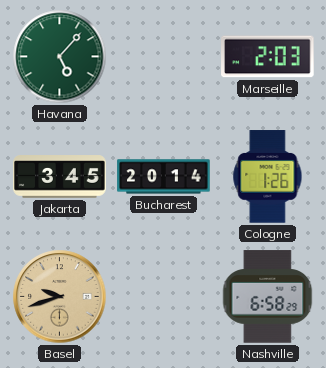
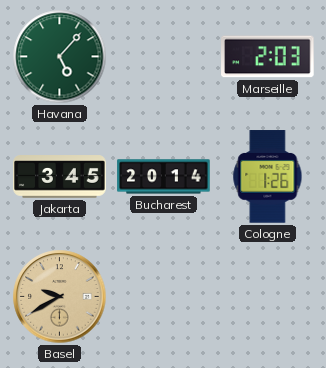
Basel: 9:42 -> 9:40 (60, 297)
Nashville: 6:58 -> none (268, 297)
